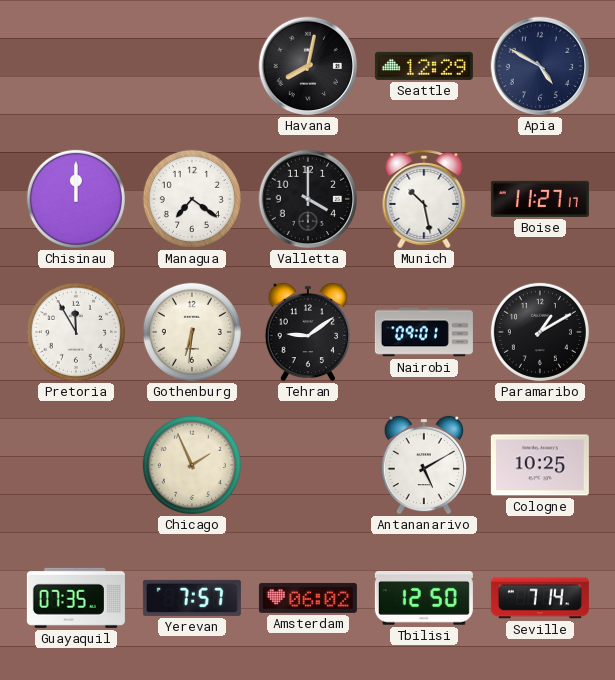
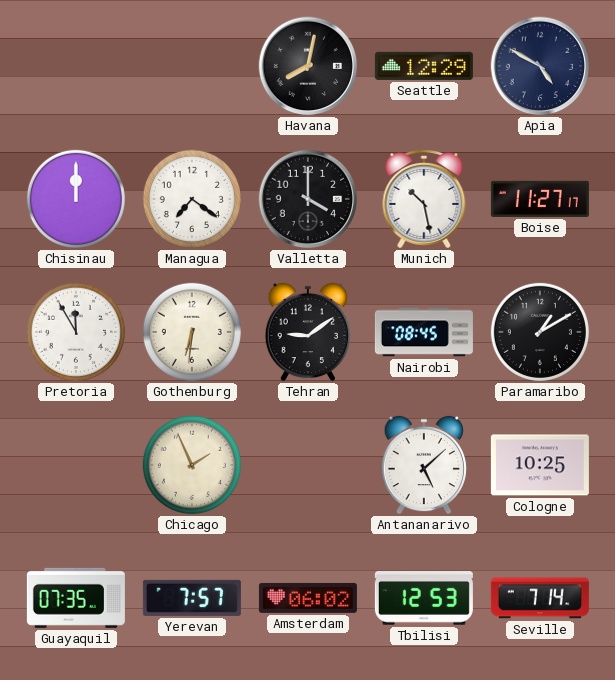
Nairobi: 09:01 -> 08:45 (424, 332)
Antananarivo: 5:10 -> 5:08 (424, 465)
Tbilisi: 12:50 -> 12:53 (424, 599)
